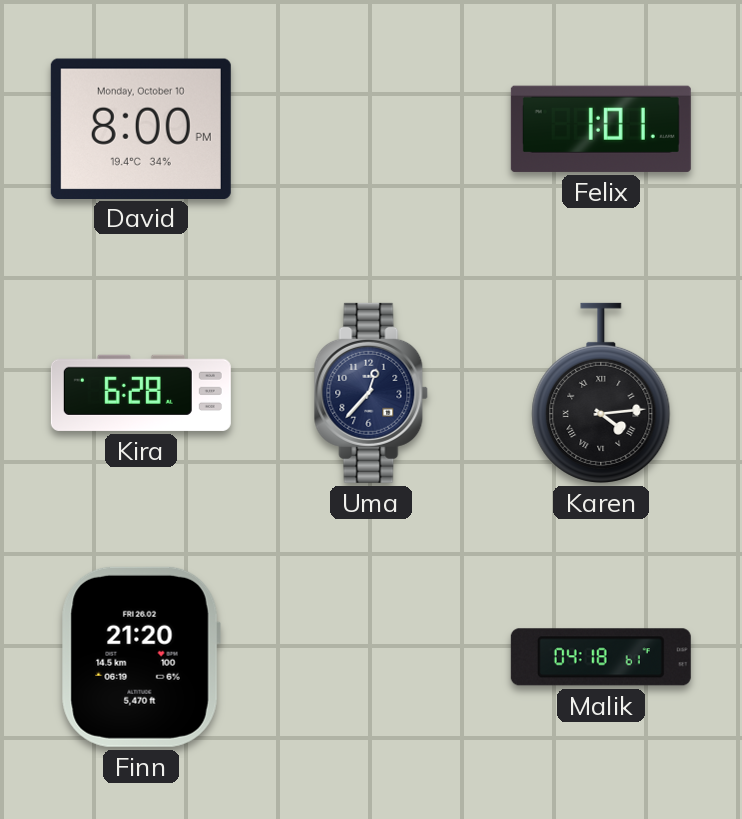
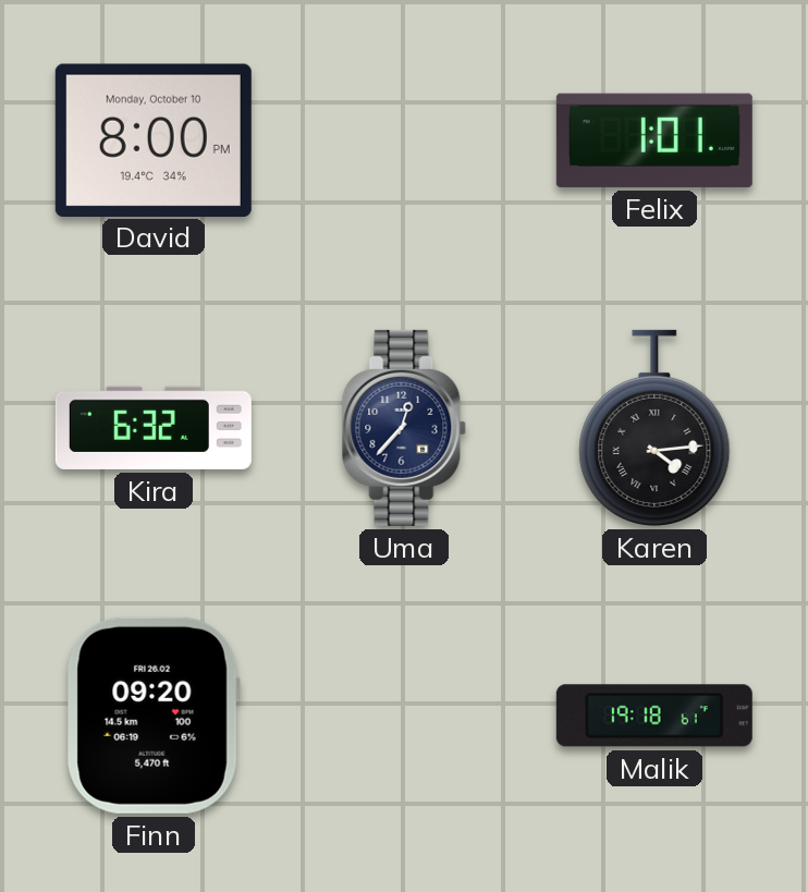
Kira: 6:28 -> 6:32 (154, 428)
Finn: 21:20 -> 09:20 (154, 716)
Malik: 04:18 -> 19:18 (654, 716)
